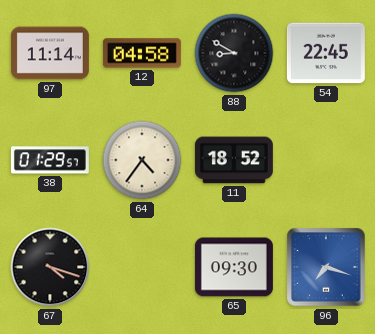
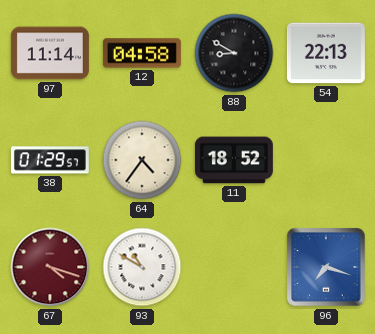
54: 22:45 -> 22:13 (326, 53)
67 dial: black -> burgundy (50, 267)
93: none -> 10:50 (142, 267)
65: 09:30 -> none (234, 267)
